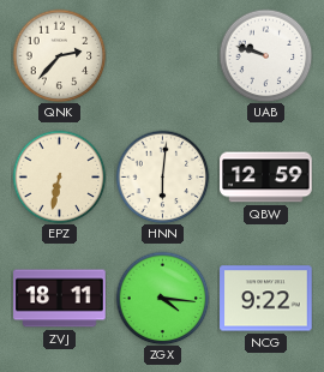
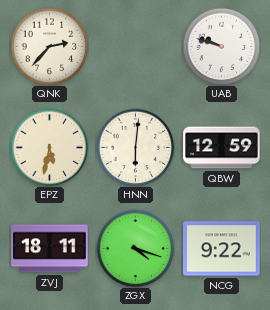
EPZ: 6:32 -> 5:32 (49, 147)
ZGX: 4:16 -> 4:18 (135, 248)
